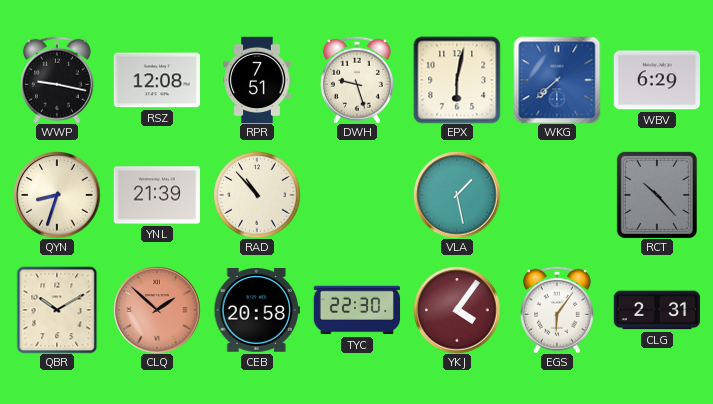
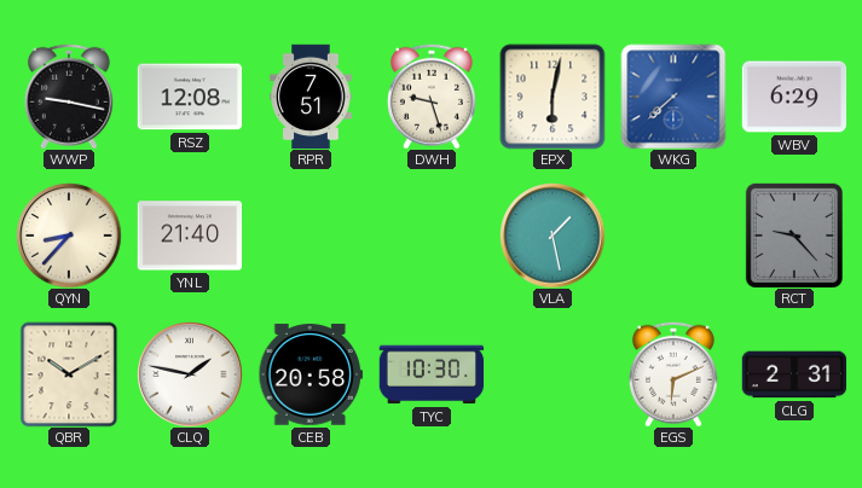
QYN: 8:33 -> 8:37 (69, 236)
YNL: 21:39 -> 21:40 (190, 236)
RAD: 10:53 -> none (257, 195)
RCT: 10:23 -> 9:23 (794, 236)
CLQ: 1:52 -> 1:47 (190, 374)
CLQ dial: salmon -> white (190, 374)
TYC: 22:30 -> 10:30 (432, 374)
YKJ: 4:06 -> none (457, 310)
EGS: 6:06 -> 6:11 (673, 374)
